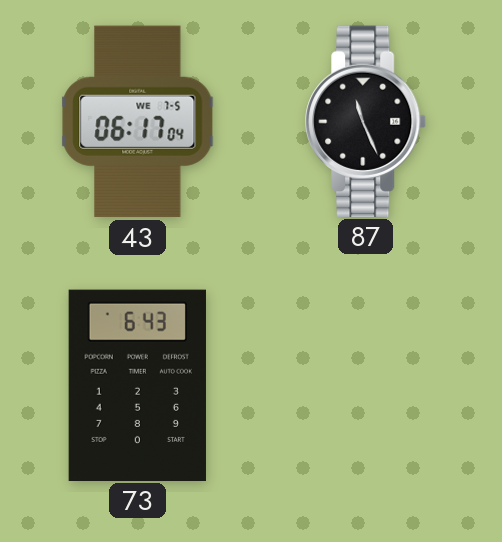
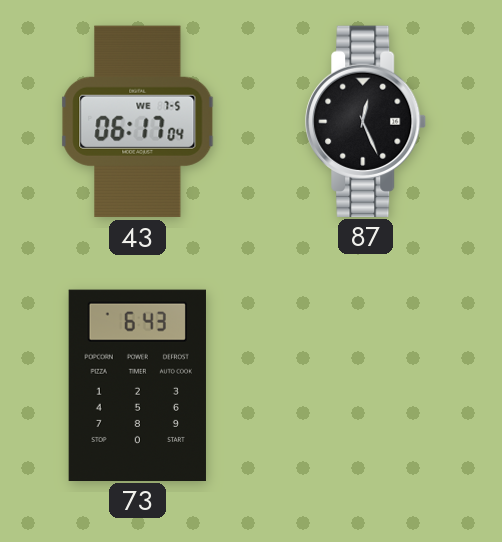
87: 11:26 -> 12:26 (366, 121)
